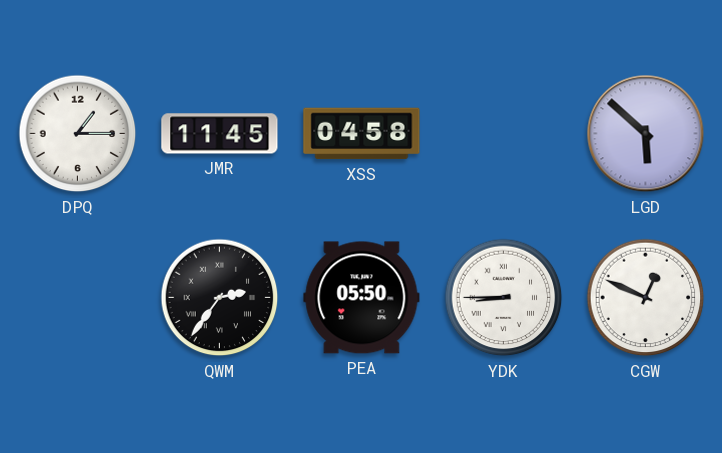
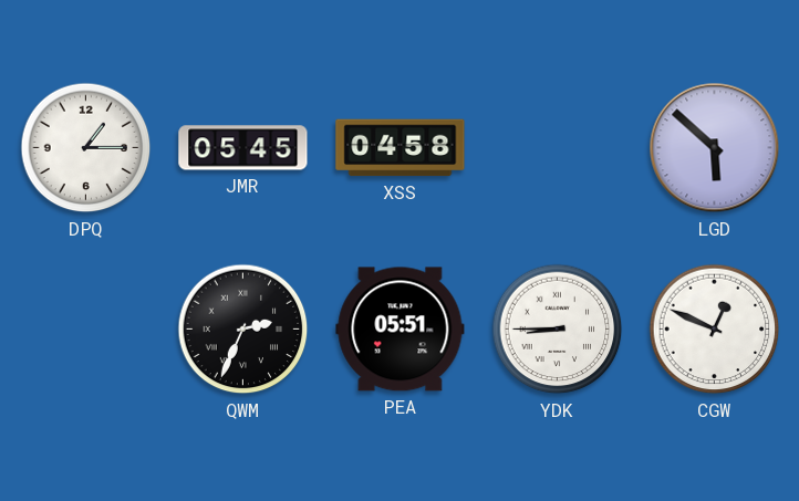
JMR: 11:45 -> 05:45 (243, 148)
QWM: 2:36 -> 2:34 (243, 330)
PEA: 05:50 -> 05:51 (401, 330)
